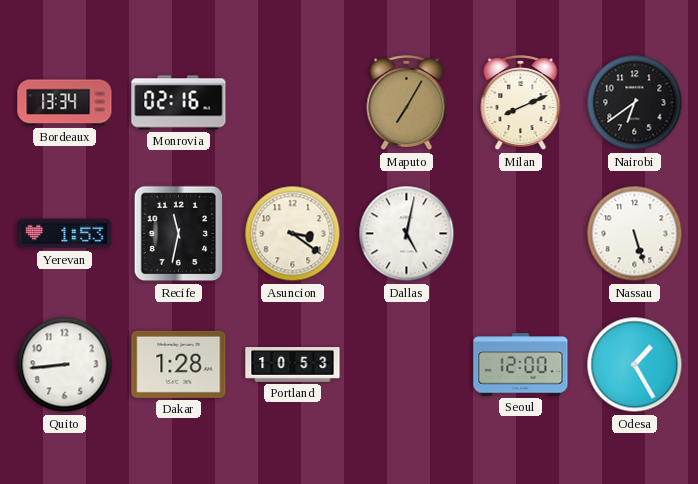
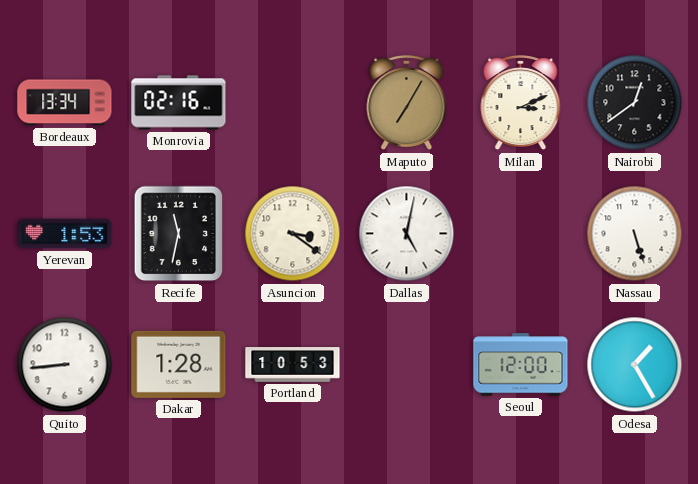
Milan: 8:11 -> 3:11 (521, 103)
Nairobi: 6:39 -> 12:39 (635, 103)
